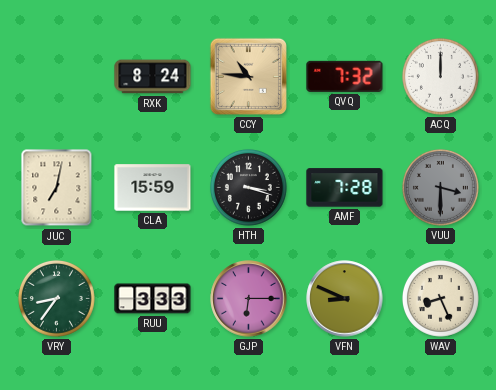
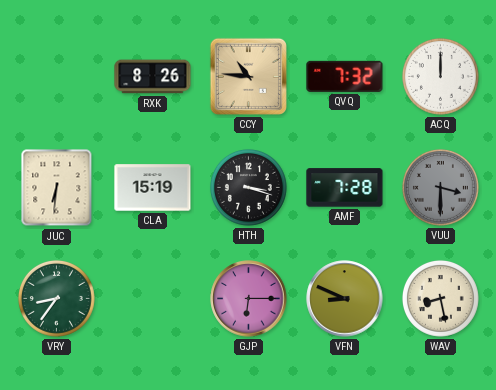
RXK: 8:24 -> 8:26 (153, 77)
JUC: 7:02 -> 6:31 (57, 188)
CLA: 15:59 -> 15:19 (153, 188)
RUU: 3:33 -> none (153, 299)
WAV: 8:26 -> 8:28 (440, 298)
